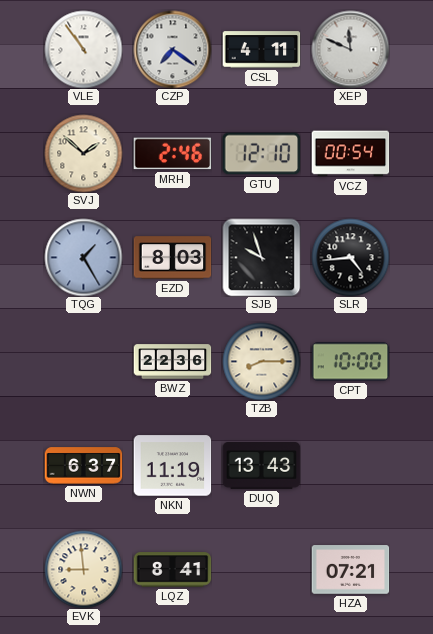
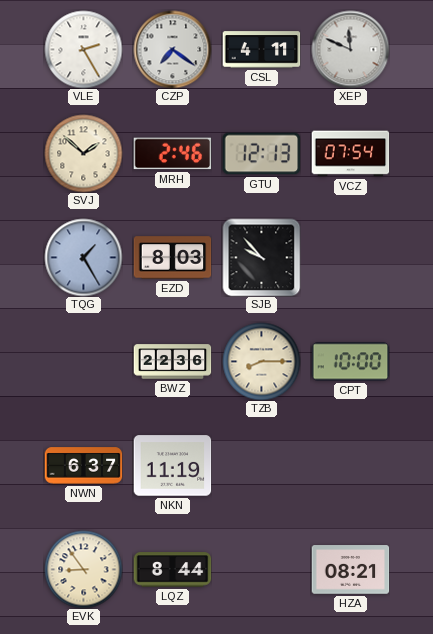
VLE: 10:54 -> 2:25 (83, 49)
GTU: 12:10 -> 12:13 (261, 154)
VCZ: 00:54 -> 07:54 (350, 154)
SJB: 9:57 -> 9:53 (261, 257)
SLR: 4:44 -> none (350, 257)
DUQ: 13:43 -> none (261, 466)
EVK: 8:59 -> 8:54 (83, 569)
LQZ: 8:41 -> 8:44 (172, 570)
HZA: 07:21 -> 08:21 (350, 570)
